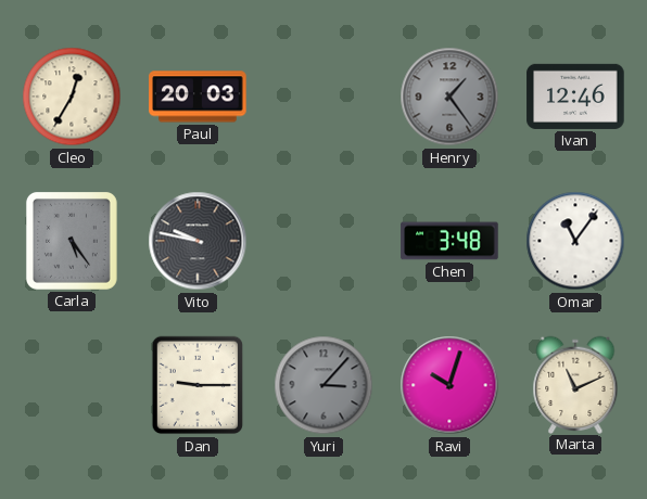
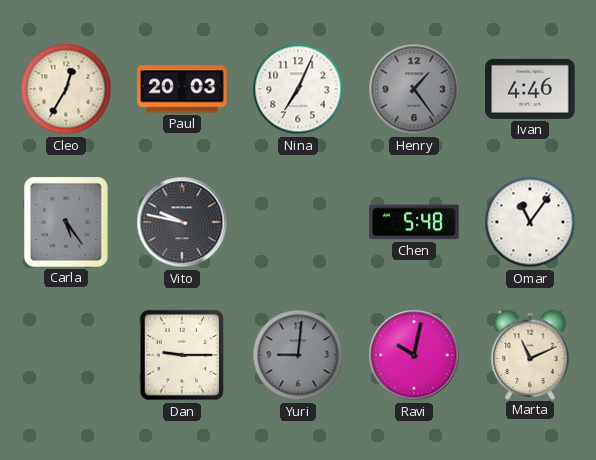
Nina: none -> 7:04 (298, 89)
Ivan: 12:46 -> 4:46 (530, 89)
Chen: 3:48 -> 5:48 (414, 222)
Yuri: 3:07 -> 9:01 (298, 355)
Ravi: 10:03 -> 10:02 (414, 355)
